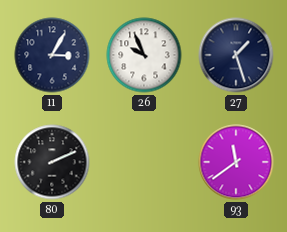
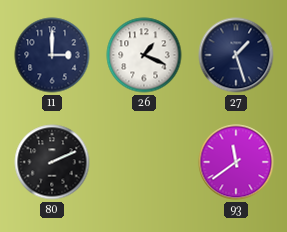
11: 3:05 -> 3:00 (52, 55)
26: 9:56 -> 1:19 (144, 55)
